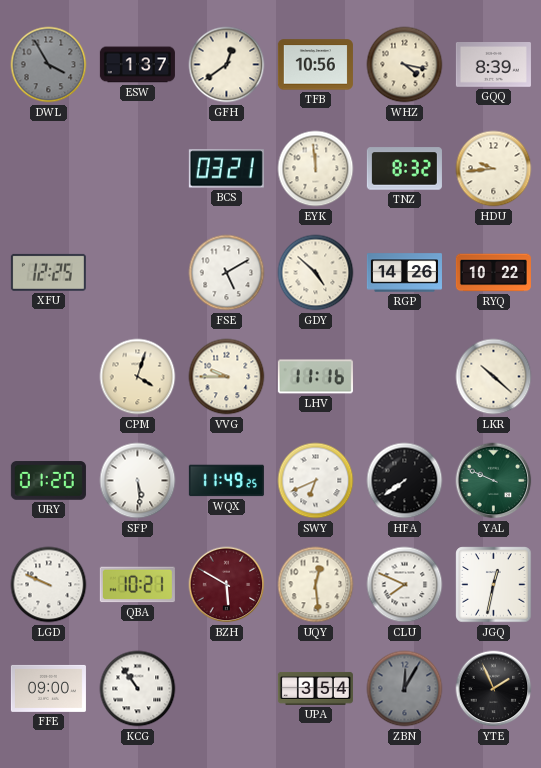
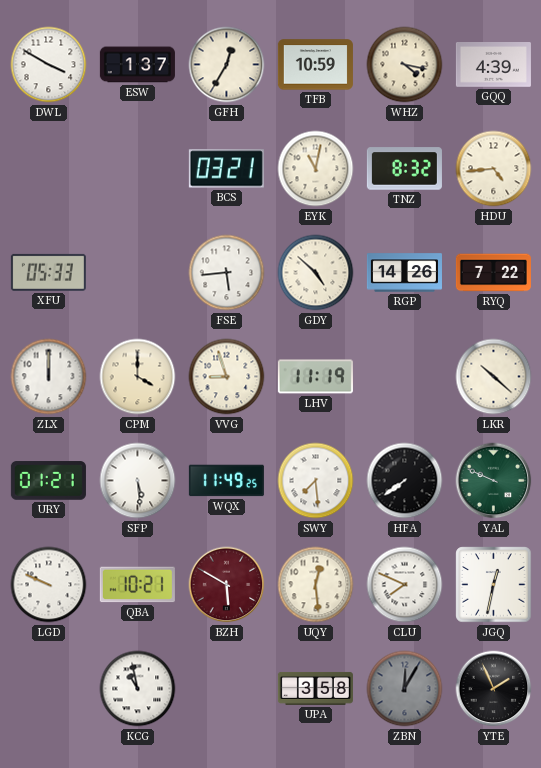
DWL: 3:55 -> 3:50 (49, 65)
DWL dial: grey -> white (49, 65)
GFH: 12:39 -> 12:35 (227, 65)
TFB: 10:56 -> 10:59 (315, 65)
GQQ: 8:39 -> 4:39 (493, 65)
EYK: 11:59 -> 11:02 (316, 169)
HDU: 9:44 -> 4:44 (494, 169)
XFU: 12:25 -> 05:33 (48, 272)
FSE: 5:10 -> 5:44 (227, 273)
RYQ: 10:22 -> 7:22 (493, 273)
ZLX: none -> 12:00 (49, 377)
CPM: 4:03 -> 4:00 (138, 377)
VVG: 9:45 -> 8:57 (227, 377)
LHV: 11:16 -> 11:19 (315, 377)
URY: 01:20 -> 01:21 (48, 481)
SWY: 6:41 -> 7:29 (316, 481)
FFE: 09:00 -> none (48, 688)
KCG: 10:54 -> 10:58 (138, 689)
UPA: 3:54 -> 3:58 (315, 688)
